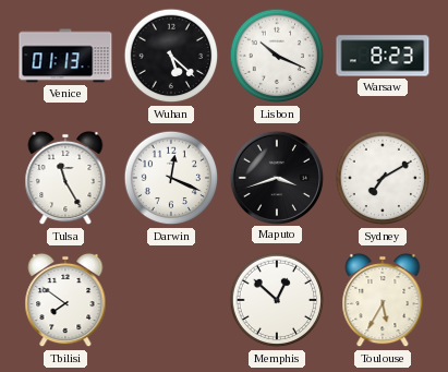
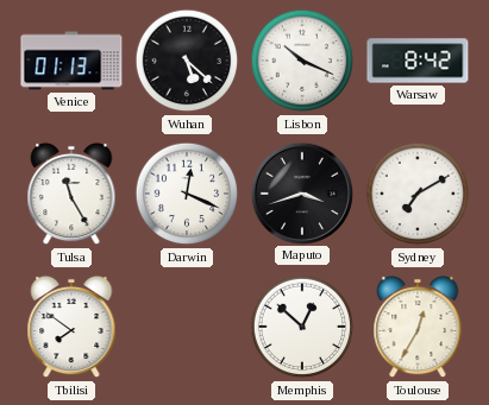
Warsaw: 8:23 -> 8:42 (418, 61)
Toulouse: 5:35 -> 12:35 (418, 327)
